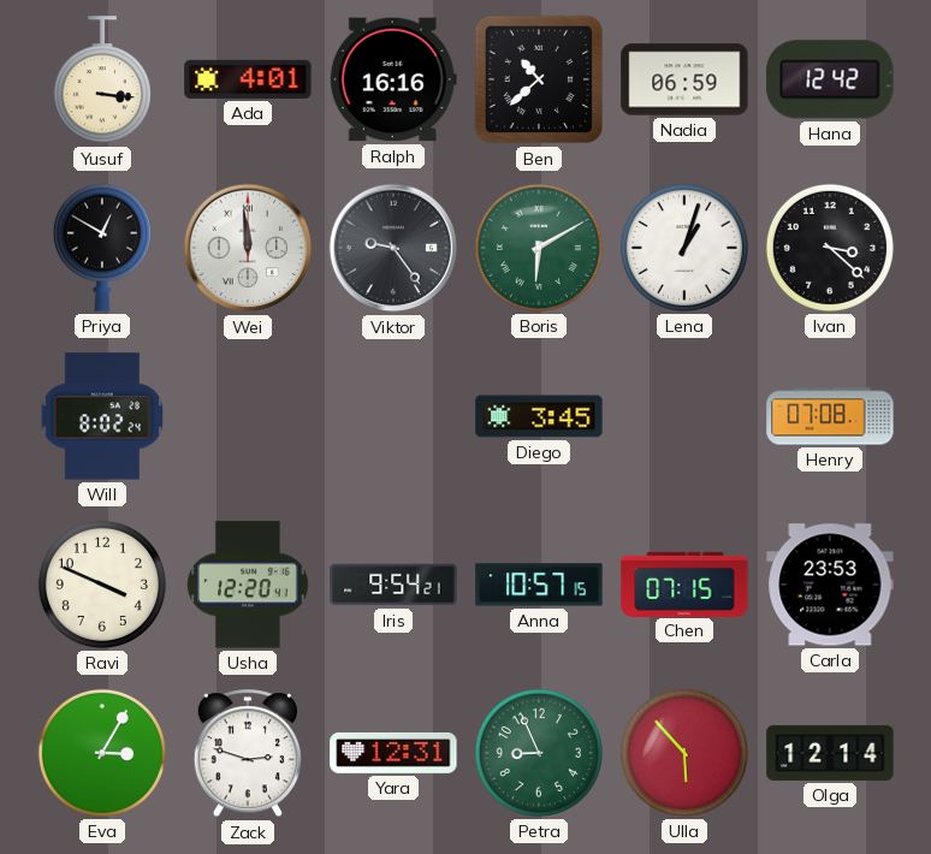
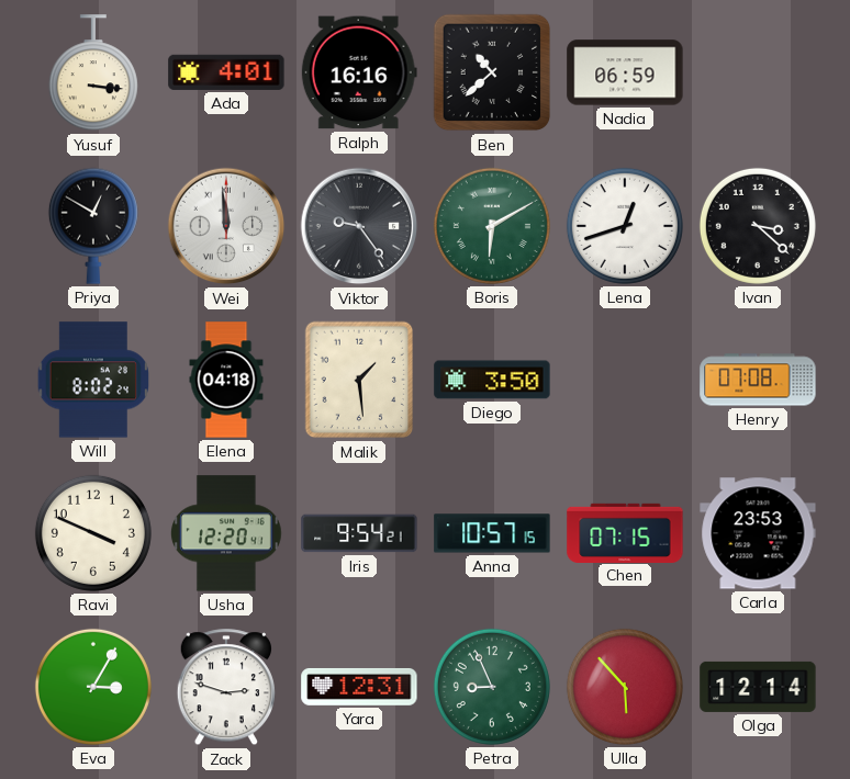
Hana: 12:42 -> none (830, 79)
Lena: 1:03 -> 12:42 (625, 226)
Elena: none -> 04:18 (226, 380)
Malik: none -> 1:29 (359, 380)
Diego: 3:45 -> 3:50 (492, 380)
